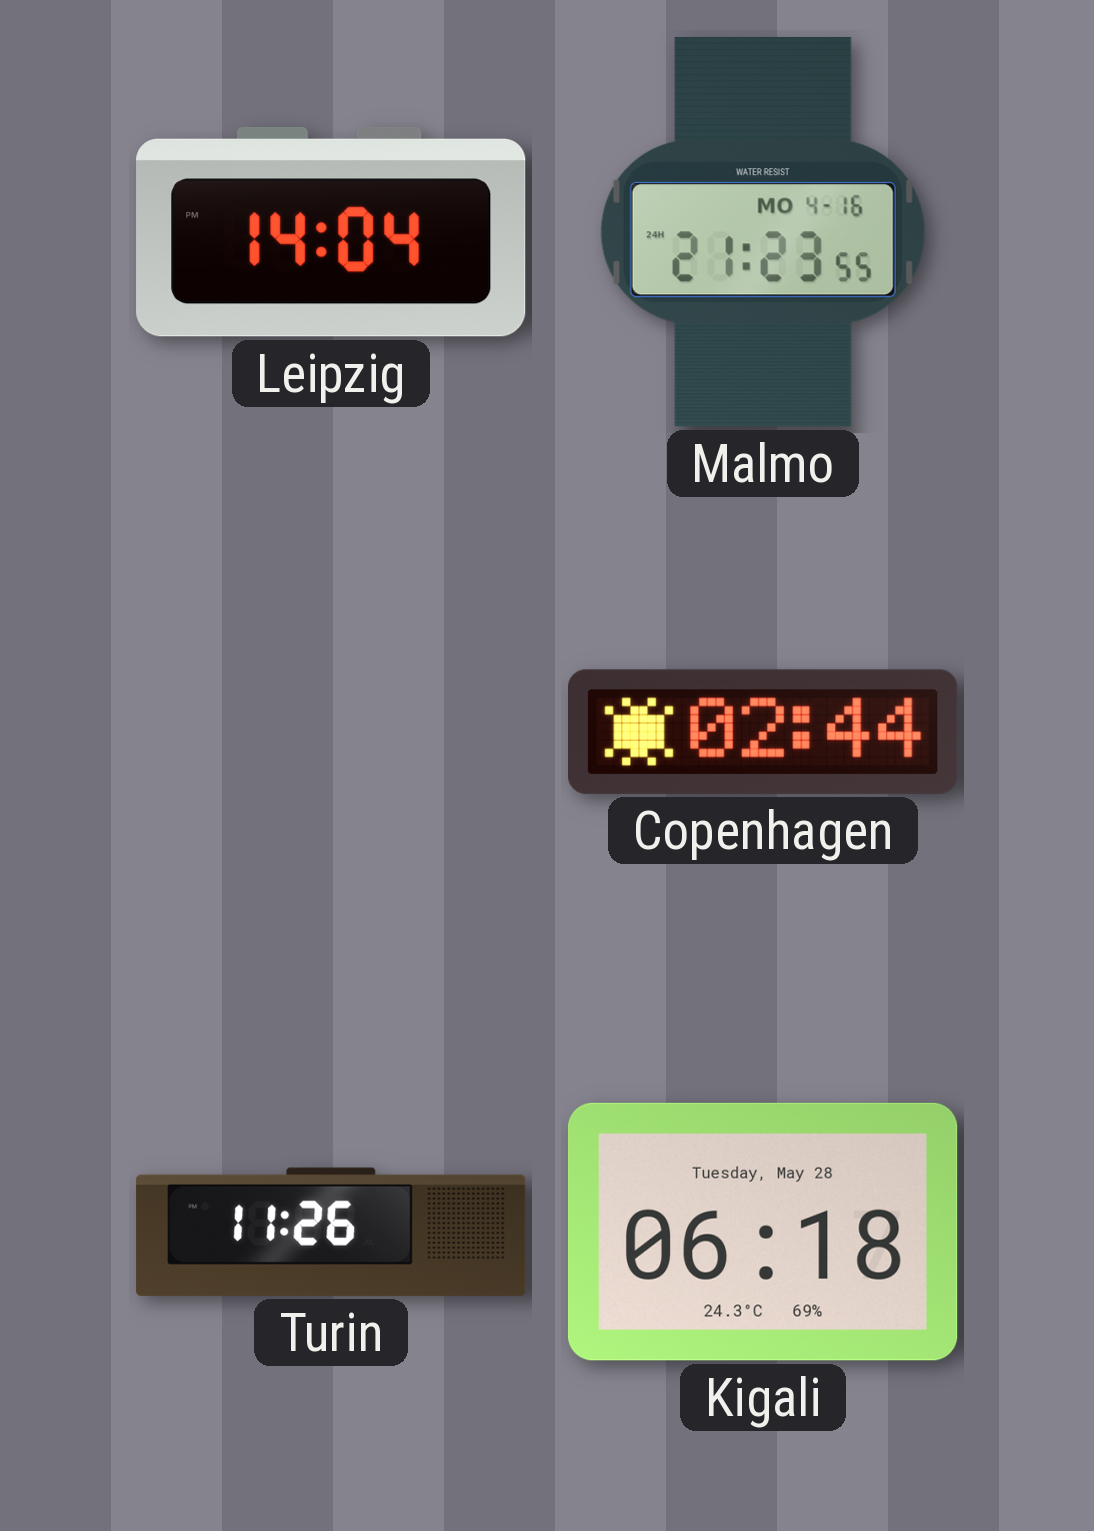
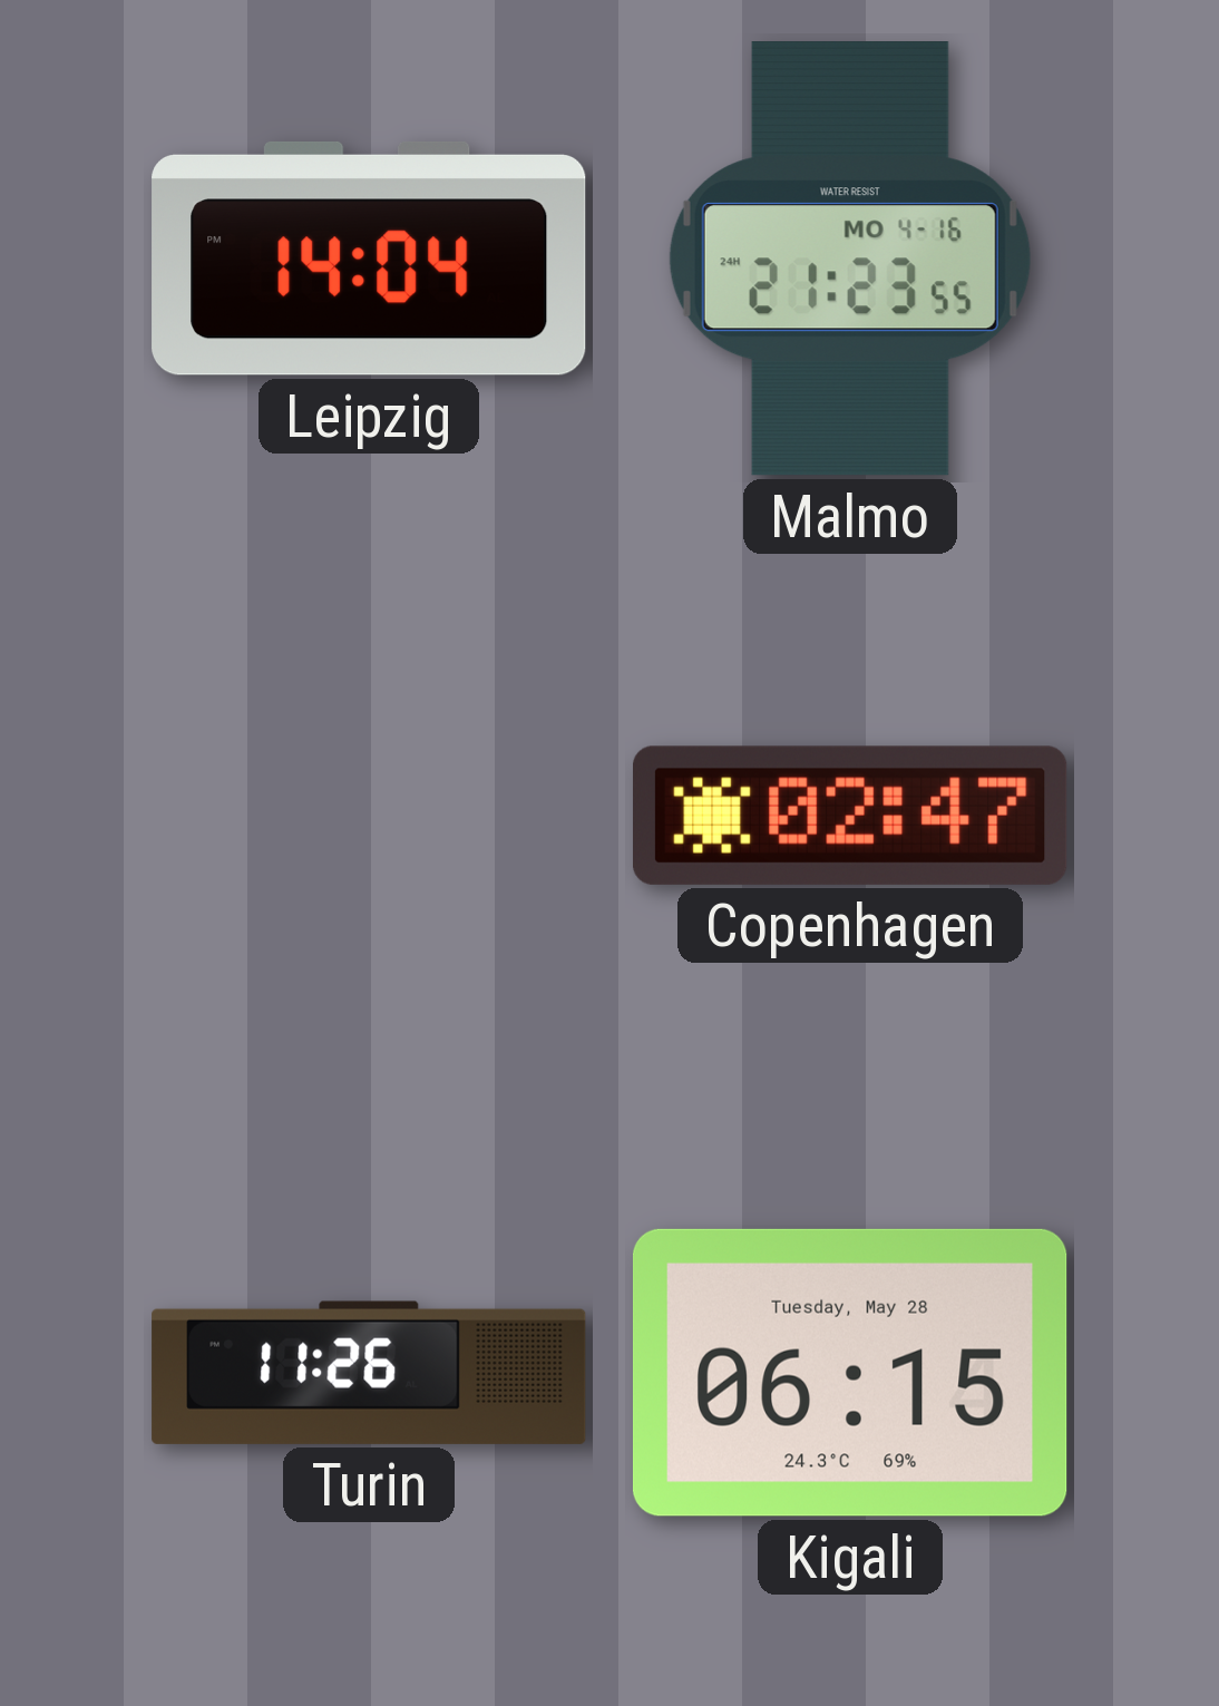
Copenhagen: 02:44 -> 02:47 (851, 816)
Kigali: 06:18 -> 06:15 (850, 1373)
